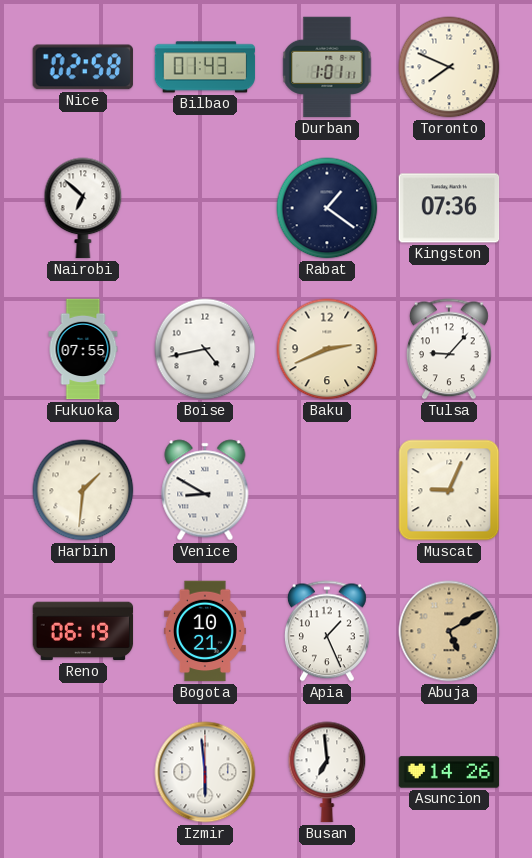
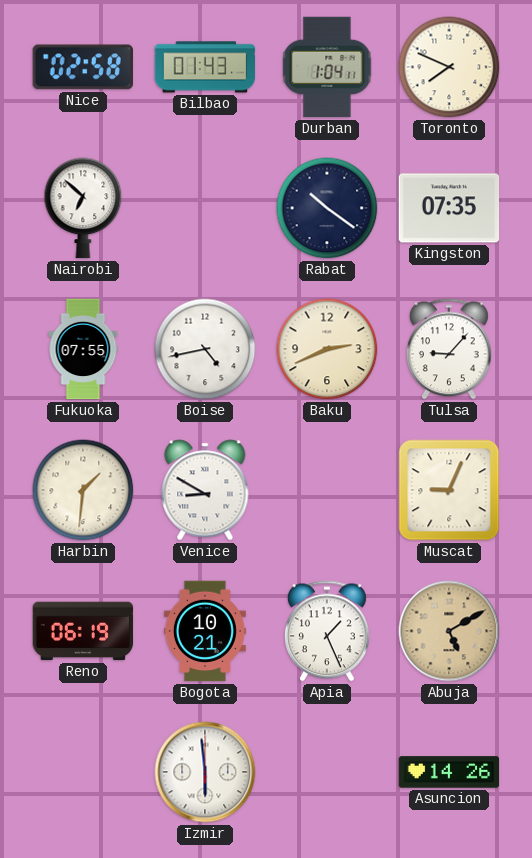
Durban: 1:01 -> 1:04 (327, 67)
Rabat: 1:21 -> 10:21 (327, 208)
Kingston: 07:36 -> 07:35 (449, 208)
Busan: 6:59 -> none (327, 772)
